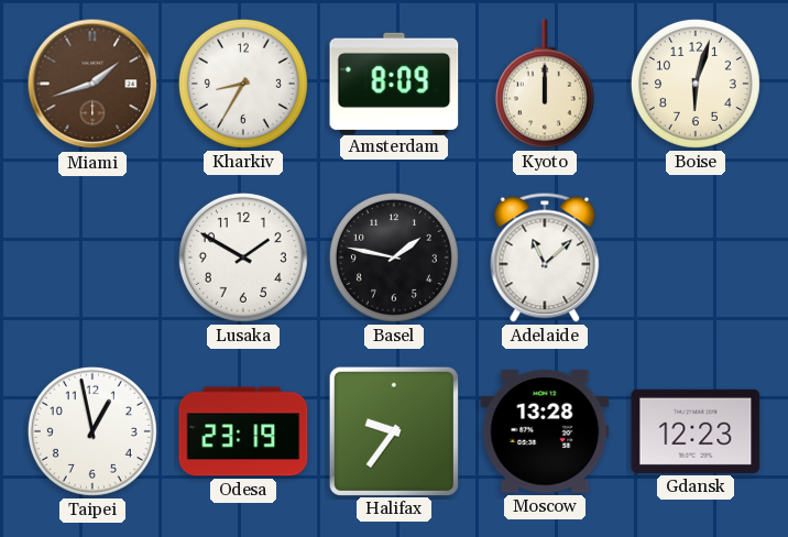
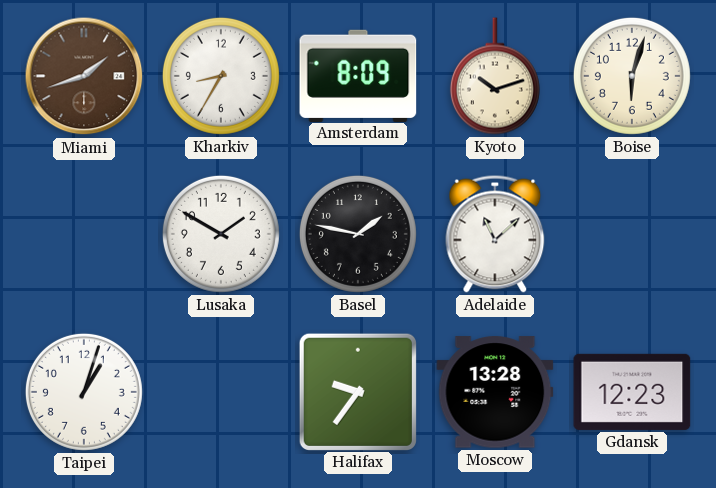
Kyoto: 12:00 -> 10:12 (495, 76)
Taipei: 12:58 -> 1:03 (84, 392)
Odesa: 23:19 -> none (243, 431)
